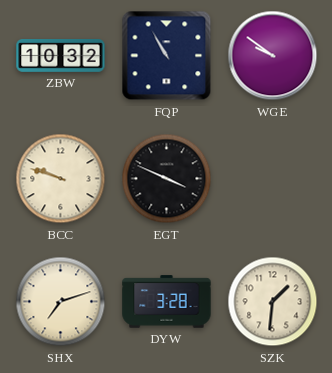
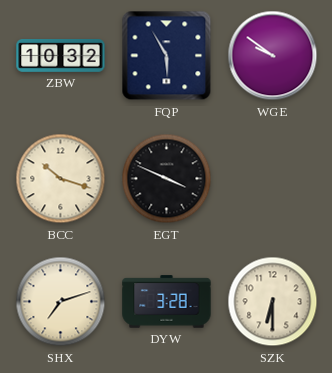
FQP: 10:55 -> 5:55 (167, 56)
BCC: 9:48 -> 10:18 (61, 179)
SZK: 1:31 -> 6:30 (273, 302)
